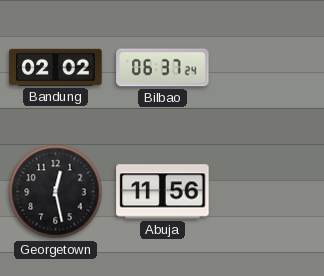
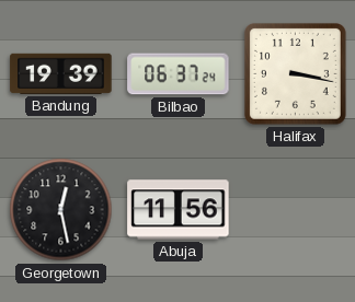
Bandung: 02:02 -> 19:39 (61, 73)
Halifax: none -> 3:17 (295, 73)
